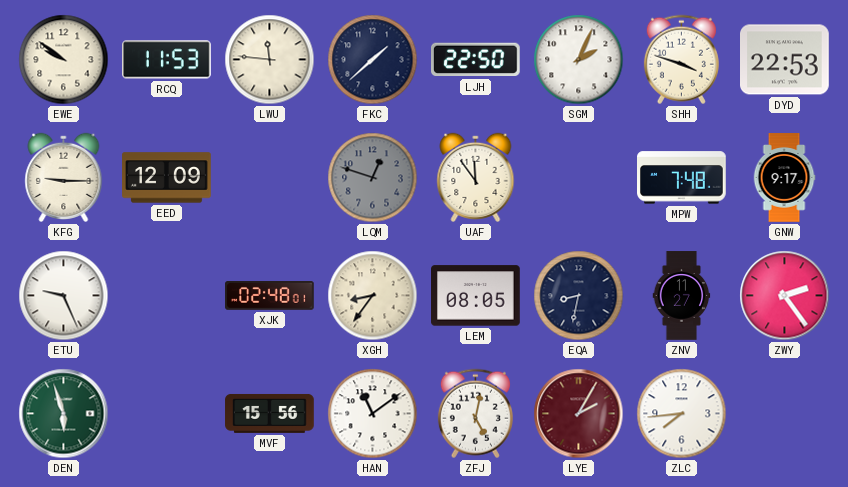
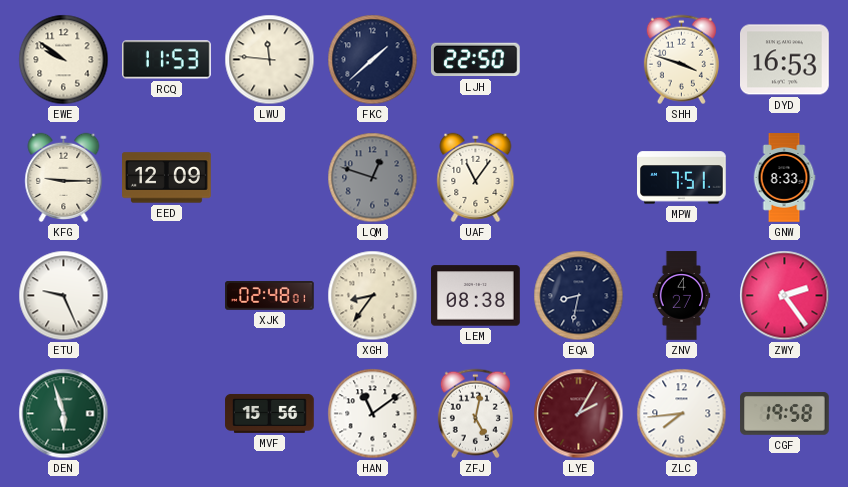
SGM: 2:04 -> none (579, 60)
DYD: 22:53 -> 16:53 (785, 60)
UAF: 11:54 -> 11:06 (476, 177)
MPW: 7:48 -> 7:51 (682, 178)
GNW: 9:17 -> 8:33 (784, 178)
LEM: 08:05 -> 08:38 (476, 296)
ZNV: 11:27 -> 4:27 (682, 296)
CGF: none -> 19:58 (785, 414)
